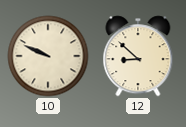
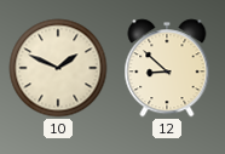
10: 9:49 -> 1:49 (58, 68)
